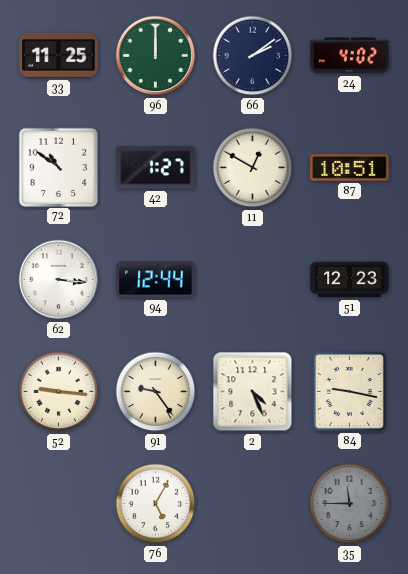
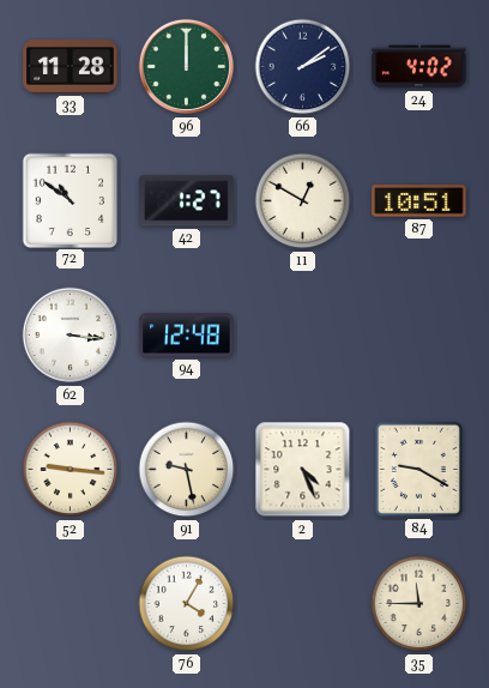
33: 11:25 -> 11:28 (71, 67)
94: 12:44 -> 12:48 (187, 336)
51: 12:23 -> none (350, 280)
91: 9:24 -> 9:28 (187, 470)
84: 9:17 -> 9:20 (418, 469)
76: 5:05 -> 4:05 (187, 604)
35 dial: grey -> cream (419, 604)
